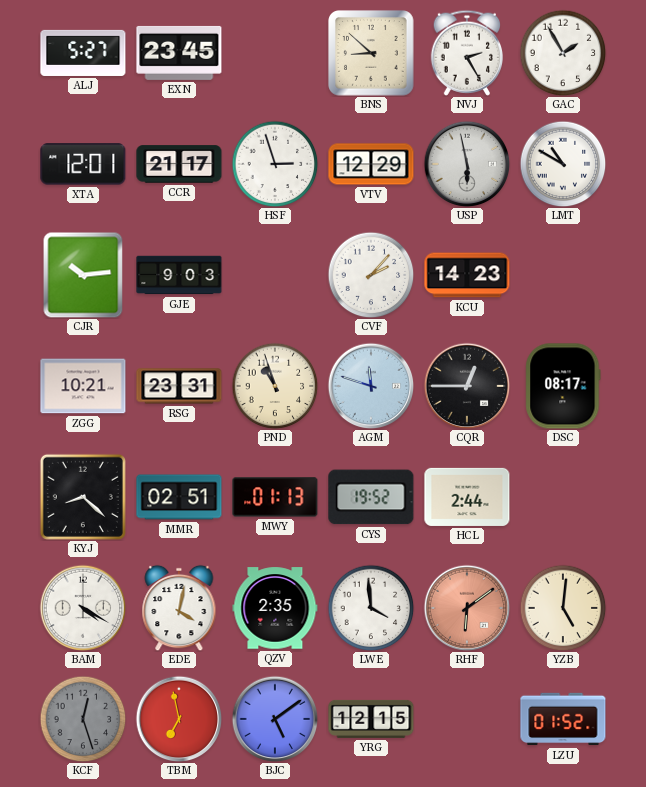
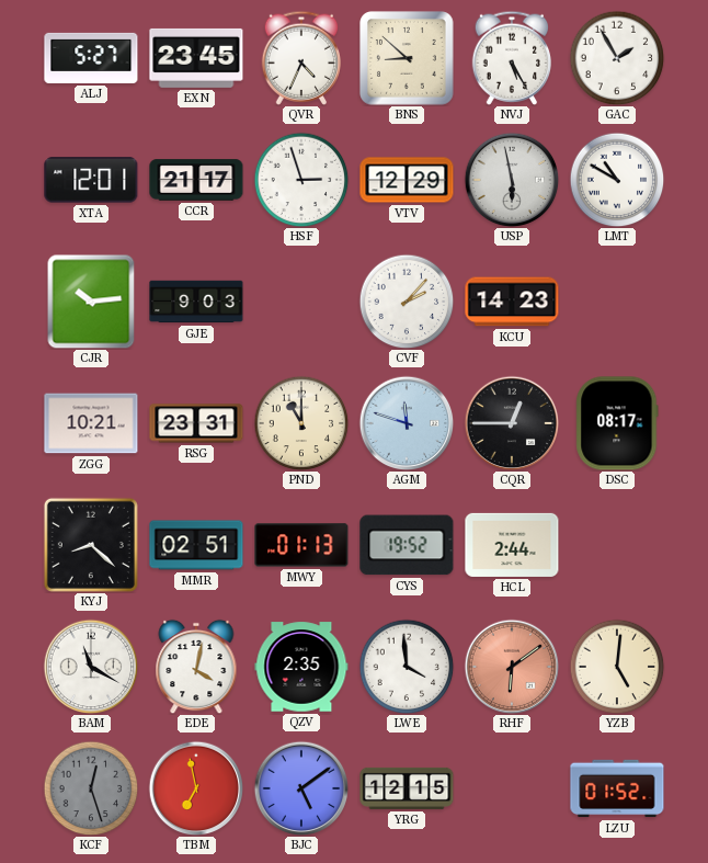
QVR: none -> 4:34 (300, 58)
NVJ: 2:25 -> 5:25 (511, 58)
PND: 10:57 -> 11:00 (301, 423)
BAM: 4:20 -> 11:20 (91, 667)
